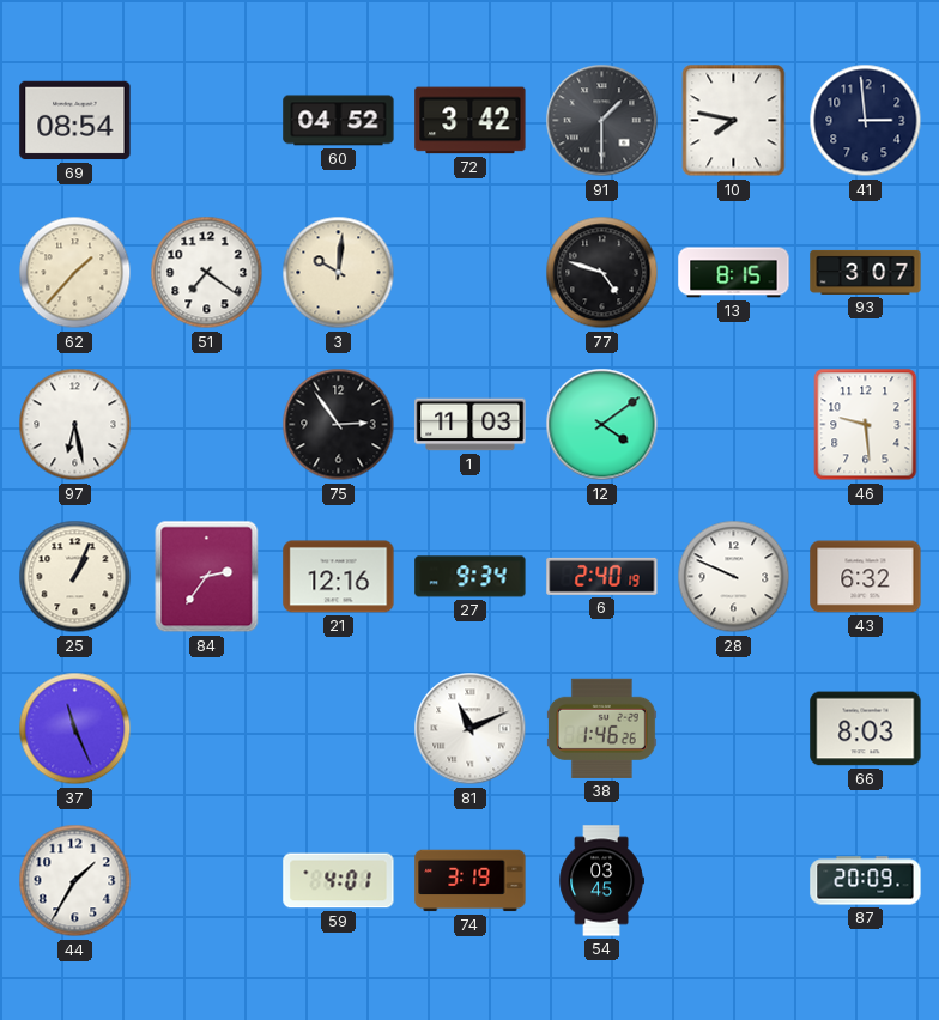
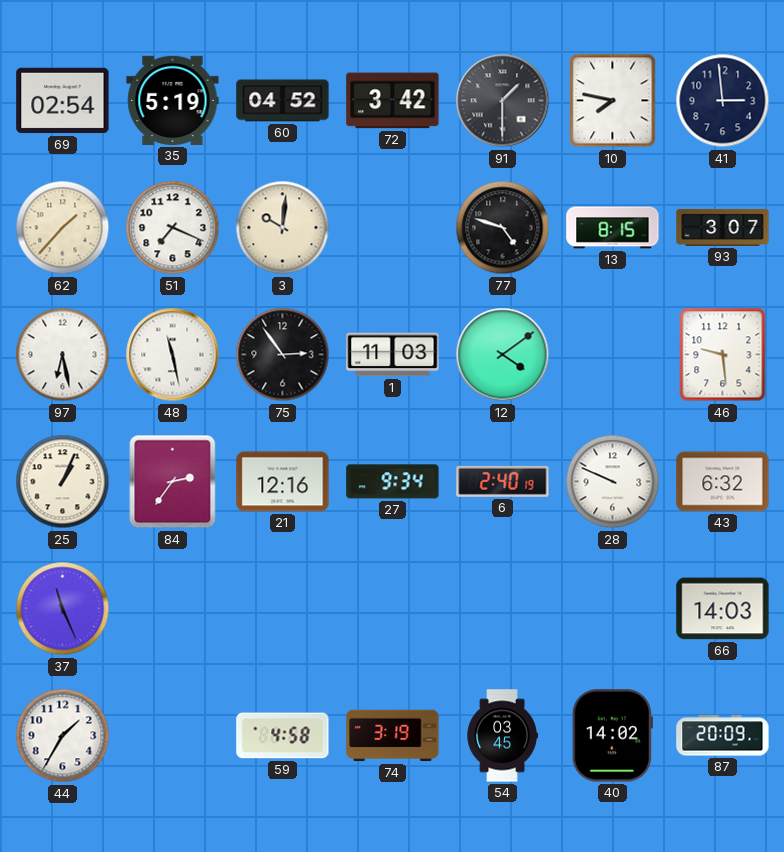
69: 08:54 -> 02:54 (63, 101)
35: none -> 5:19 (173, 100)
51: 7:21 -> 7:19 (173, 228)
48: none -> 11:28 (173, 355)
81: 11:11 -> none (471, 729)
38: 1:46 -> none (601, 728)
66: 8:03 -> 14:03 (723, 609)
59: 4:01 -> 4:58 (283, 736)
40: none -> 14:02 (612, 736)
